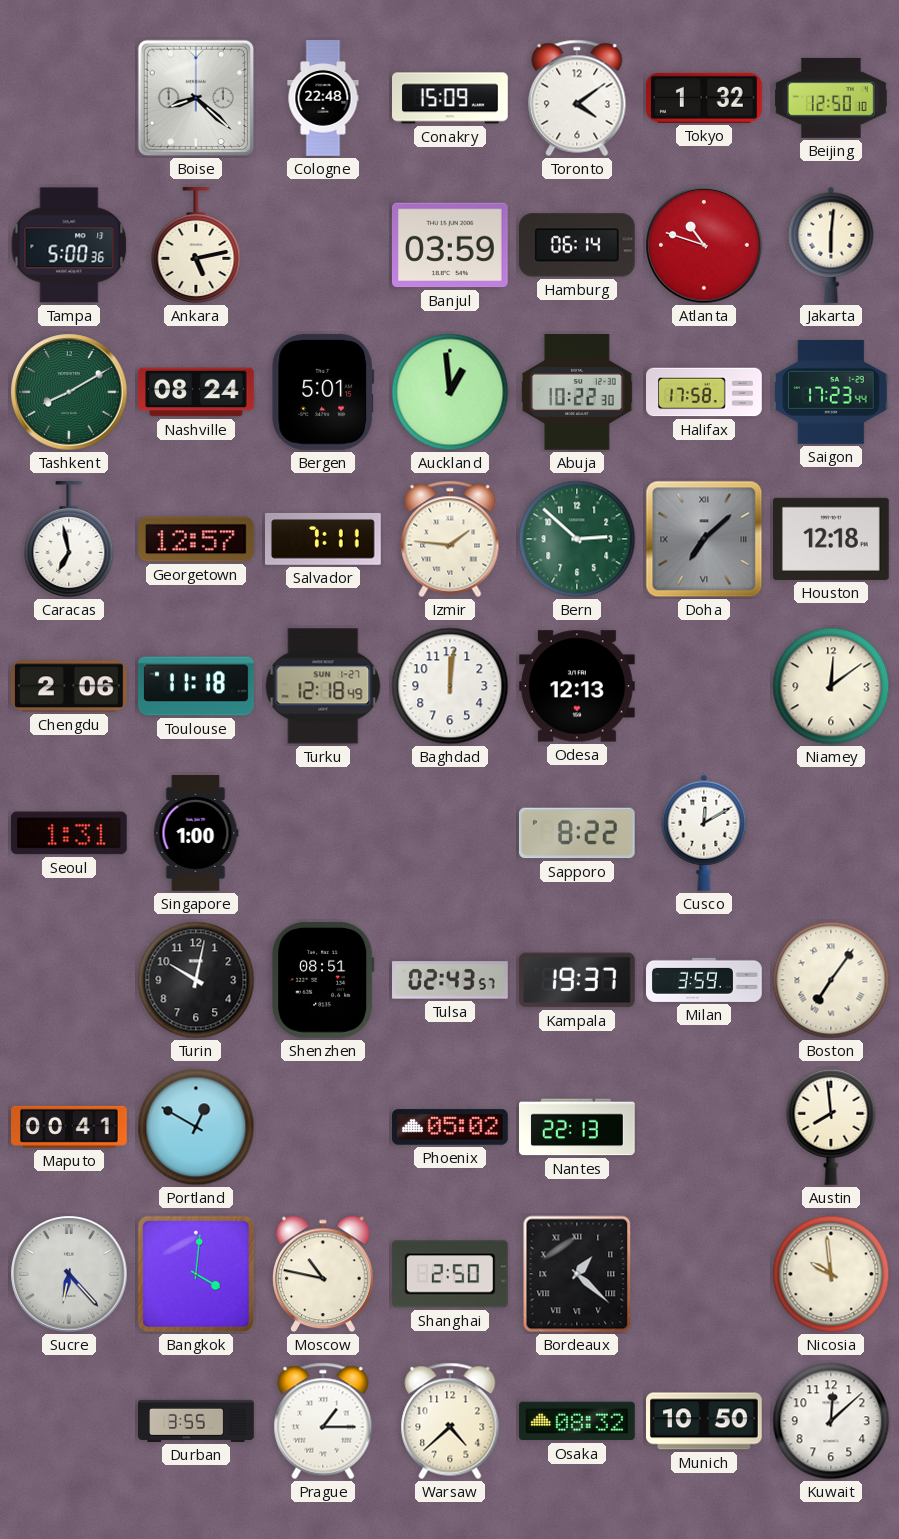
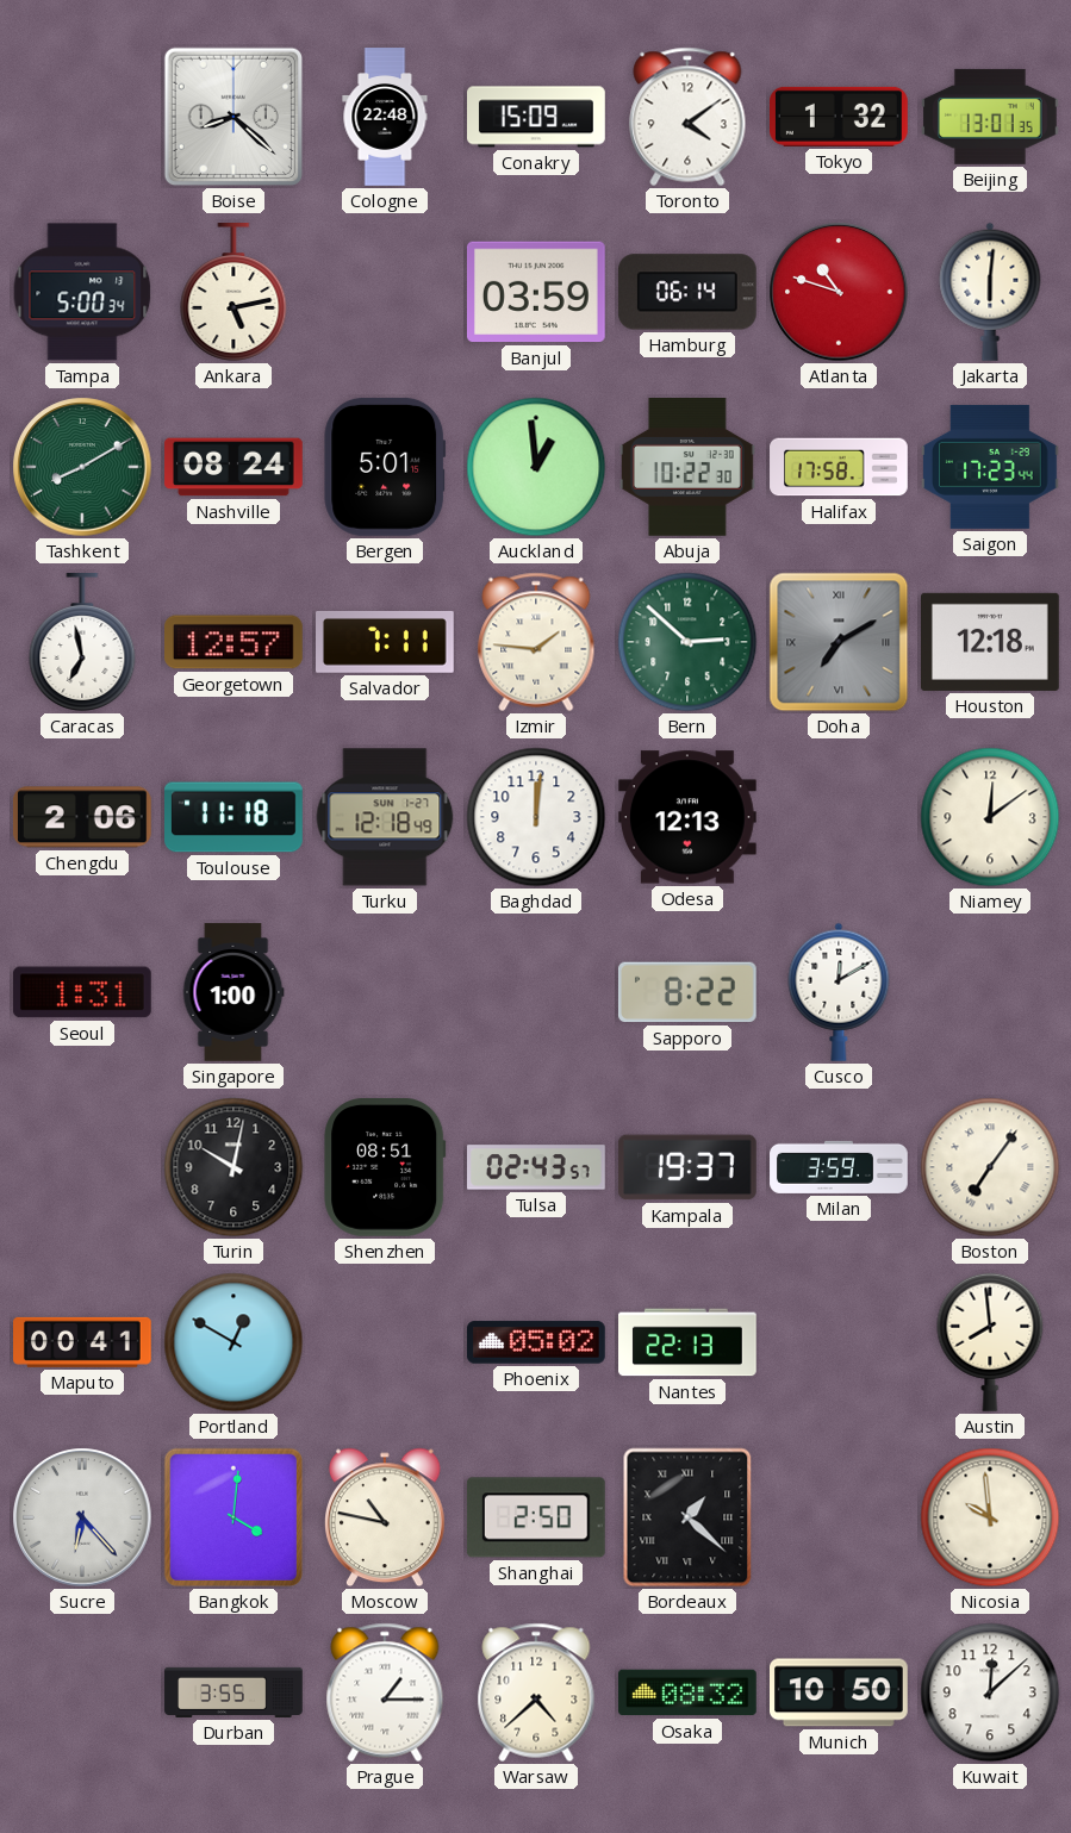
Beijing: 12:50 -> 13:01 (991, 117)
Tampa: 5:00:36 -> 5:00:34 (82, 292)
Doha: 7:08 -> 7:10 (839, 642)
